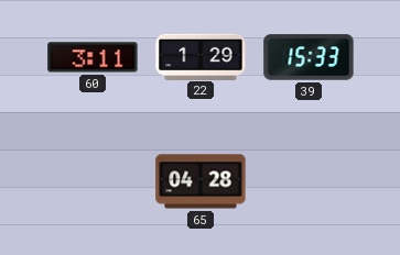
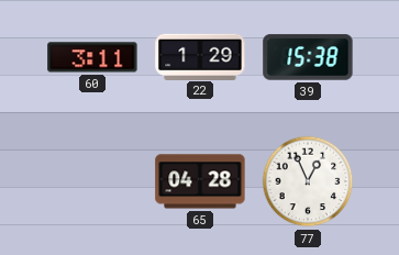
39: 15:33 -> 15:38 (308, 57)
77: none -> 12:56 (308, 181)
